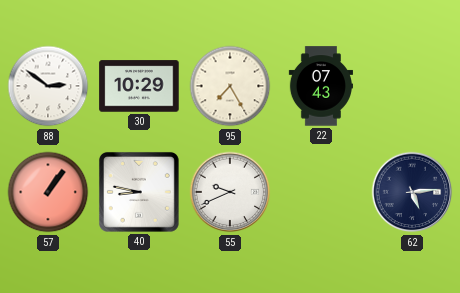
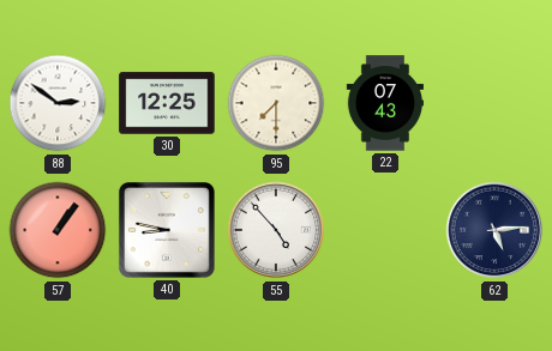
30: 10:29 -> 12:25 (167, 103)
95: 7:25 -> 7:30 (276, 103)
55: 9:41 -> 4:53 (276, 230)
